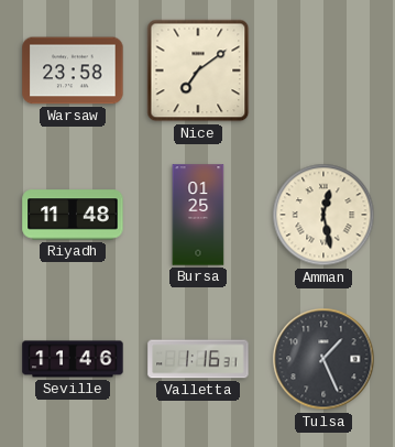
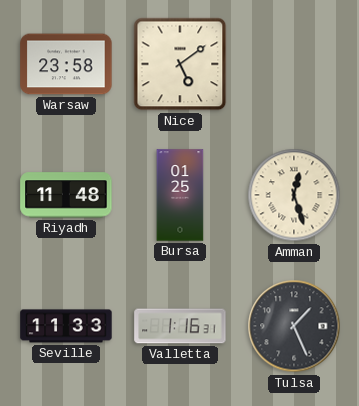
Nice: 7:09 -> 5:09 (180, 64)
Amman: 12:28 -> 12:27 (294, 195)
Seville: 11:46 -> 11:33 (66, 326)
